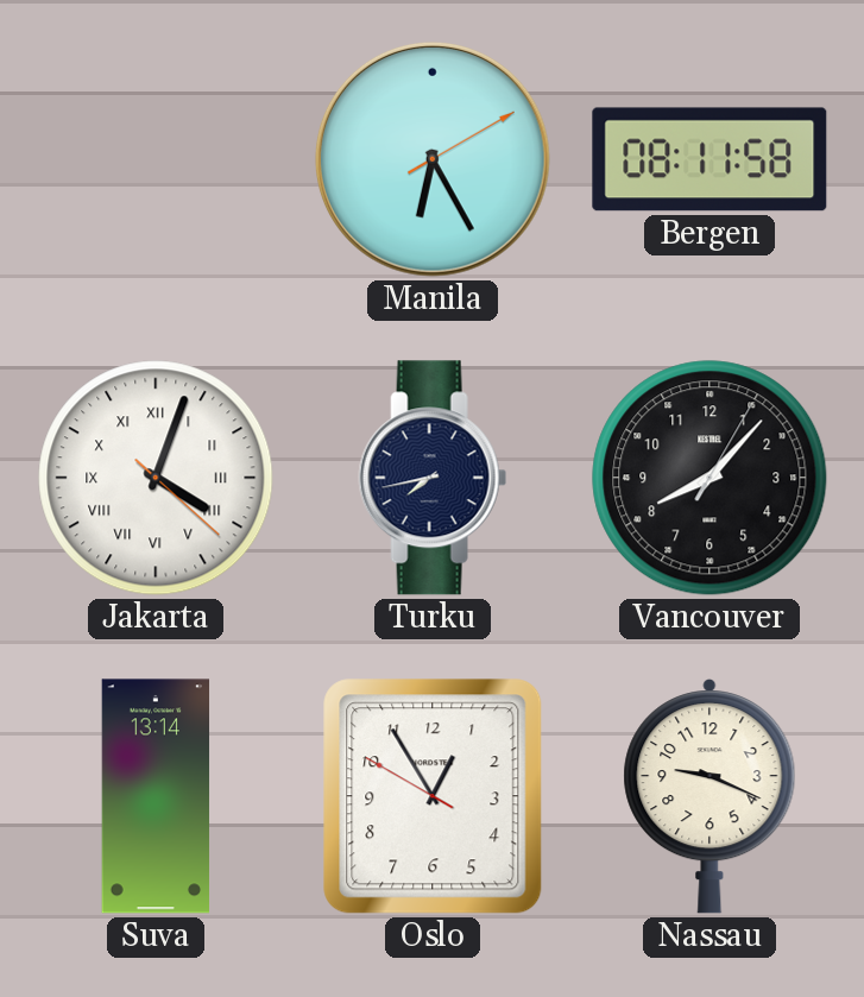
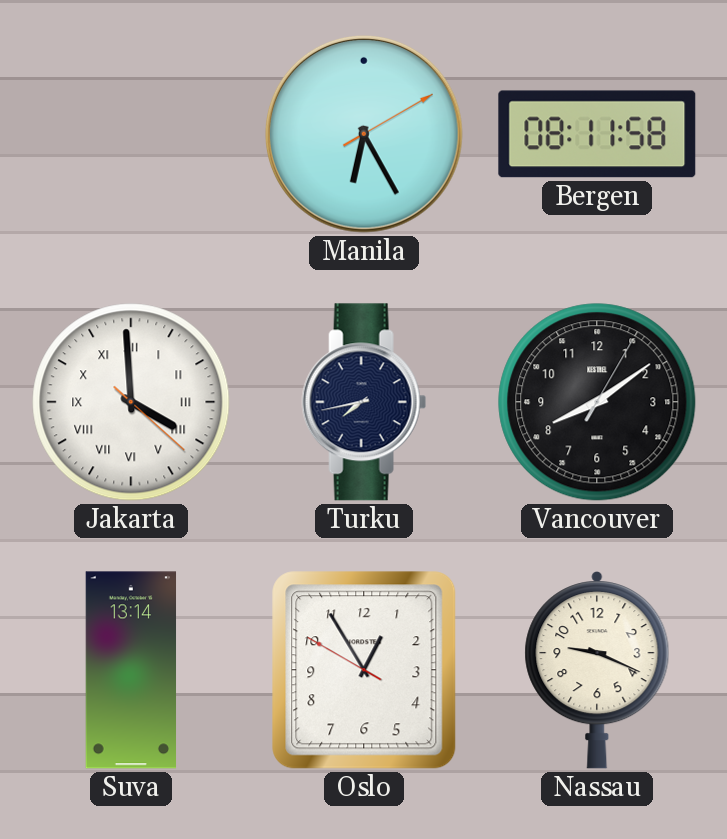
Jakarta: 4:03 -> 3:59 (131, 402)
Vancouver: 8:07 -> 8:09 (597, 402)
